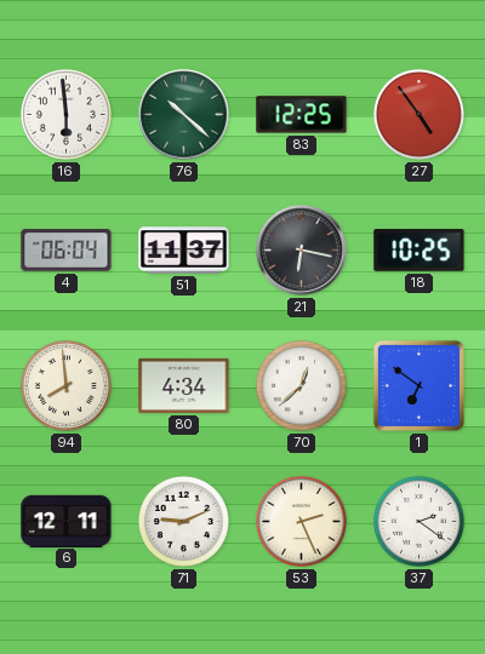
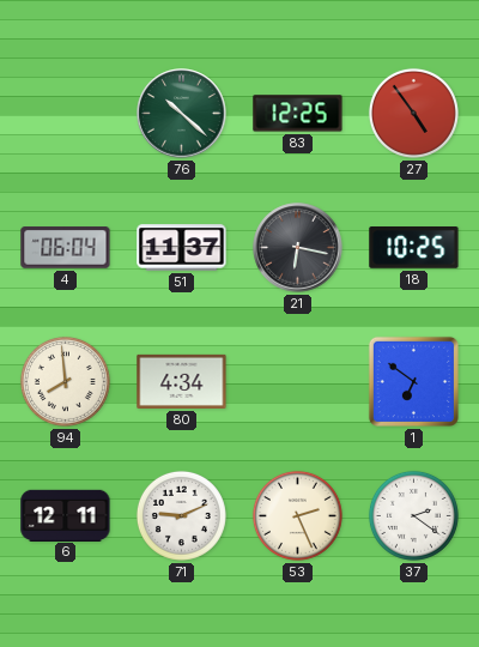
16: 5:59 -> none (65, 114)
70: 12:38 -> none (301, 385)
